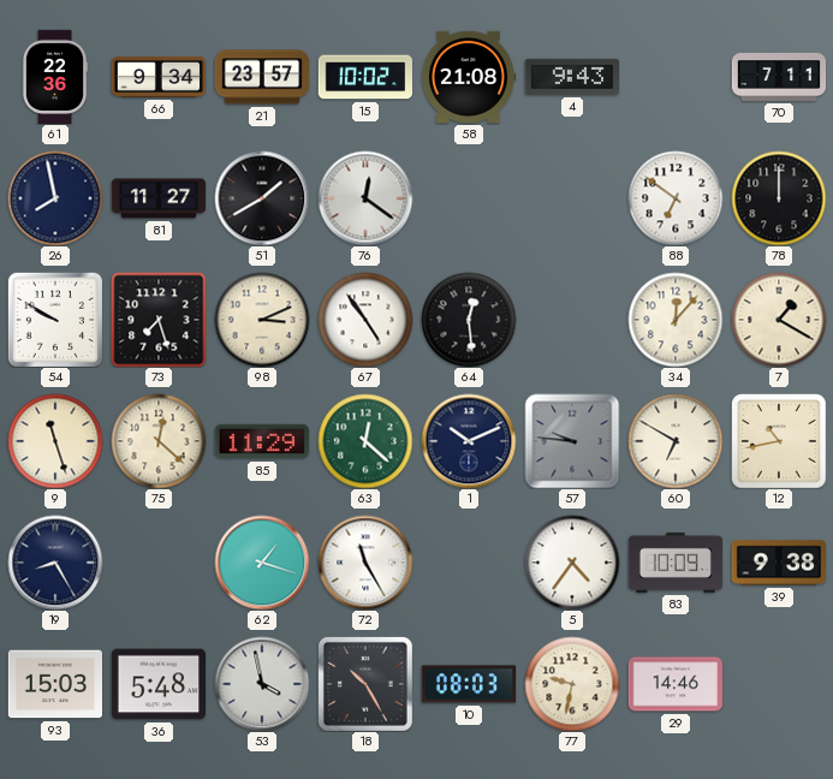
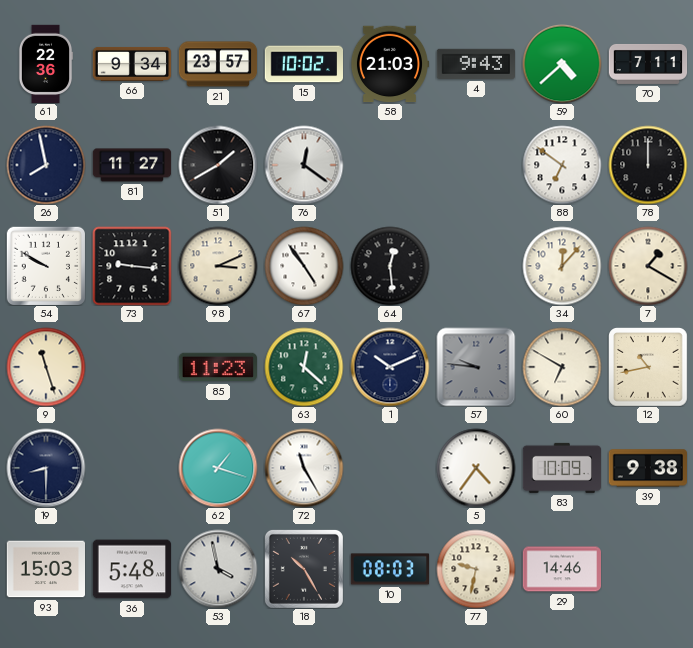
58: 21:08 -> 21:03 (389, 64)
59: none -> 4:38 (562, 64)
73: 7:27 -> 9:16 (132, 266)
75: 12:22 -> none (159, 441)
85: 11:29 -> 11:23 (217, 367)
19: 8:25 -> 8:30 (46, 468)
